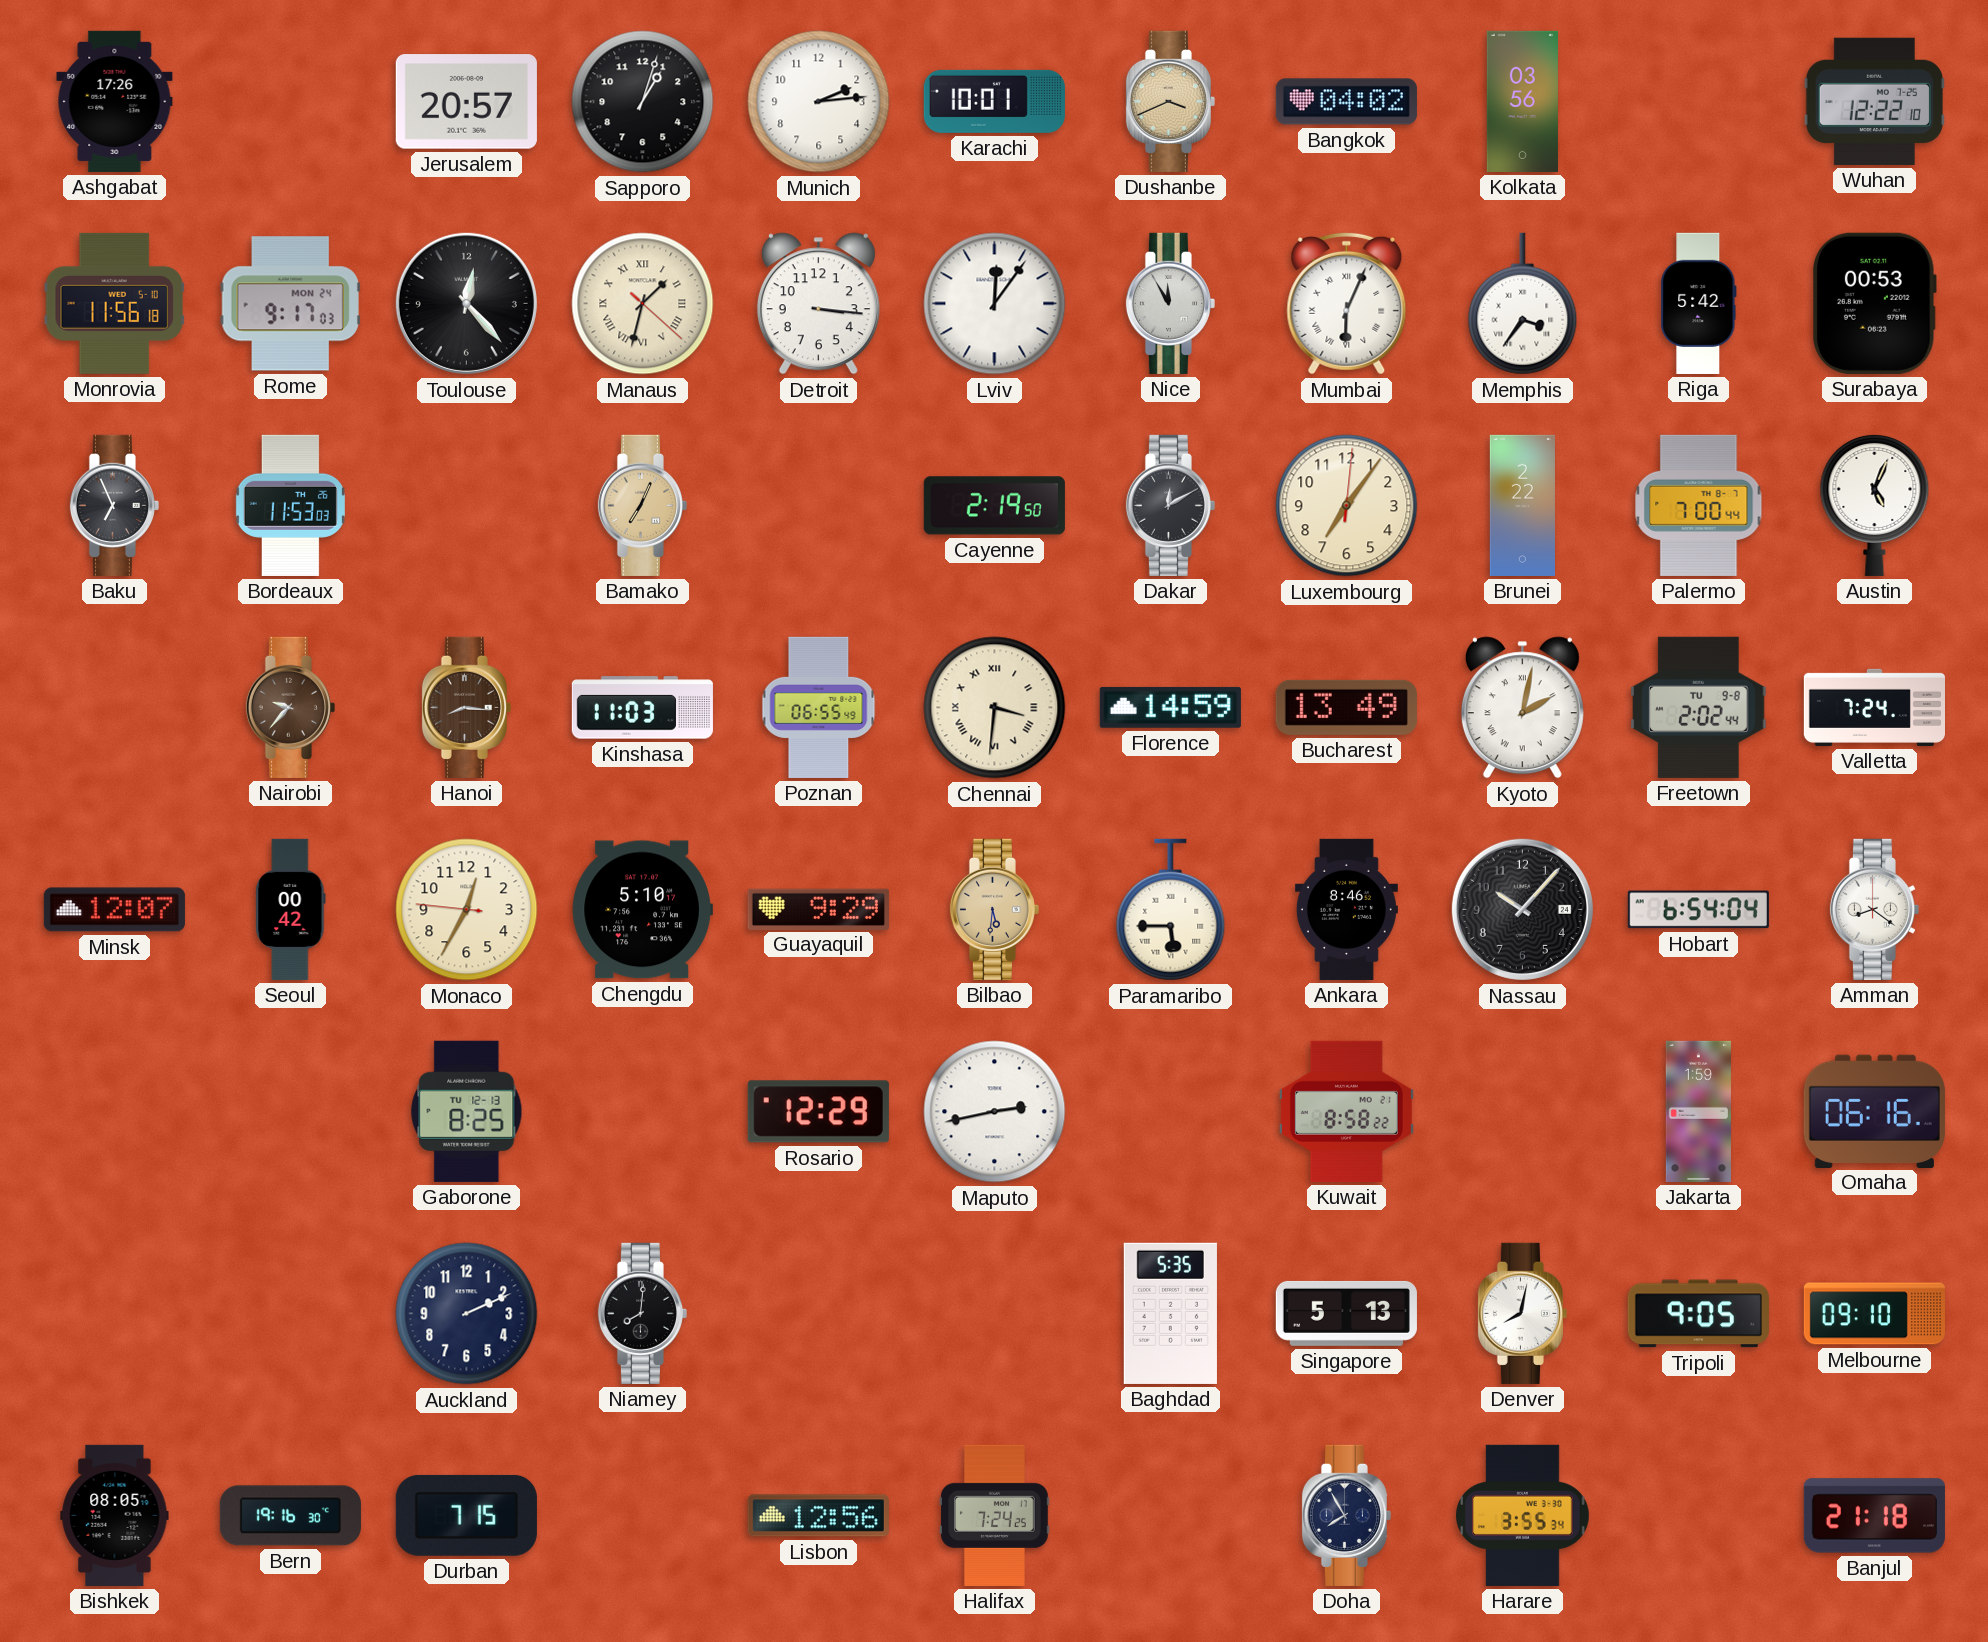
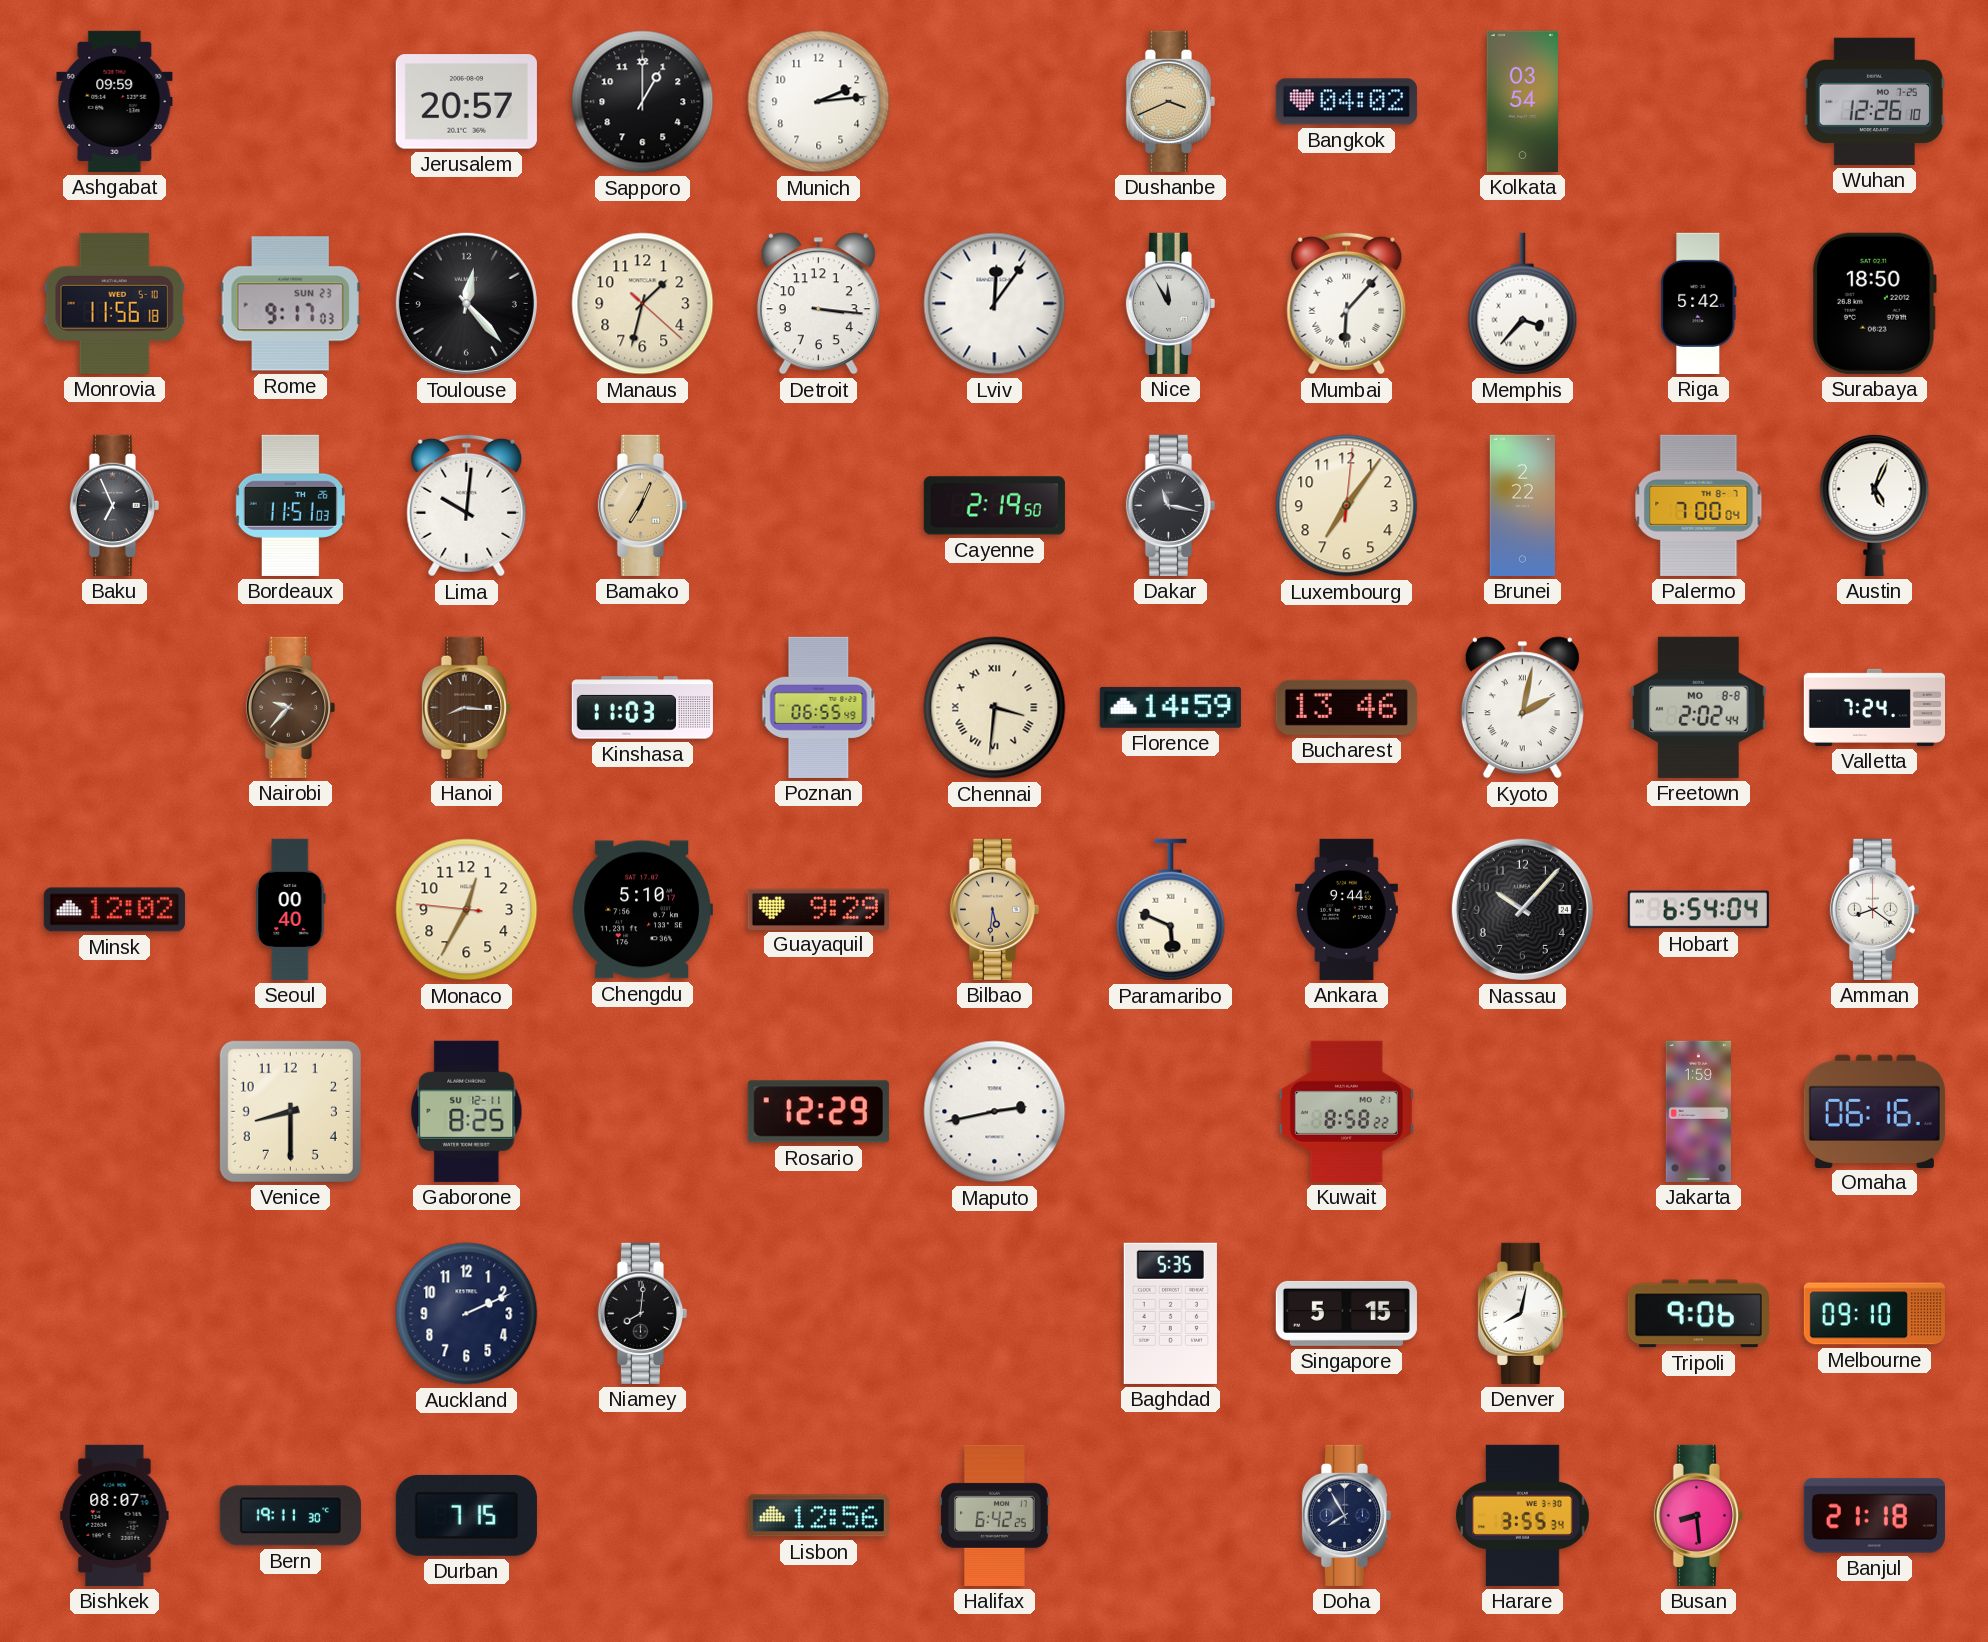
Ashgabat: 17:26 -> 09:59 (115, 101)
Sapporo: 1:03 -> 1:00 (643, 102)
Karachi: 10:01 -> none (994, 101)
Kolkata: 03:56 -> 03:54 (1522, 101)
Wuhan: 12:22 -> 12:26 (1874, 101)
Rome date: MON 24 -> SUN 23 (290, 304)
Manaus numerals: Roman -> Arabic (643, 304)
Mumbai: 6:04 -> 6:07 (1347, 303)
Memphis: 3:36 -> 3:37 (1523, 304)
Surabaya: 00:53 -> 18:50 (1875, 303)
Bordeaux: 11:53 -> 11:51 (290, 505)
Lima: none -> 10:01 (467, 505)
Dakar: 12:10 -> 11:17 (1170, 505)
Palermo: 7:00:44 -> 7:00:04 (1699, 505)
Bucharest: 13:49 -> 13:46 (1346, 707)
Freetown date: TU 9-8 -> MO 8-8 (1699, 707)
Minsk: 12:07 -> 12:02 (114, 910)
Seoul: 00:42 -> 00:40 (291, 909)
Paramaribo: 5:45 -> 5:49 (1171, 910)
Ankara: 8:46 -> 9:44 (1346, 909)
Venice: none -> 8:30 (290, 1111)
Gaborone date: TU 12-13 -> SU 12-11 (467, 1111)
Singapore: 5:13 -> 5:15 (1346, 1313)
Tripoli: 9:05 -> 9:06 (1698, 1314)
Bishkek: 08:05 -> 08:07 (115, 1515)
Bern: 19:16 -> 19:11 (290, 1516)
Halifax: 7:24 -> 6:42 (995, 1515)
Busan: none -> 8:29 (1698, 1515)
